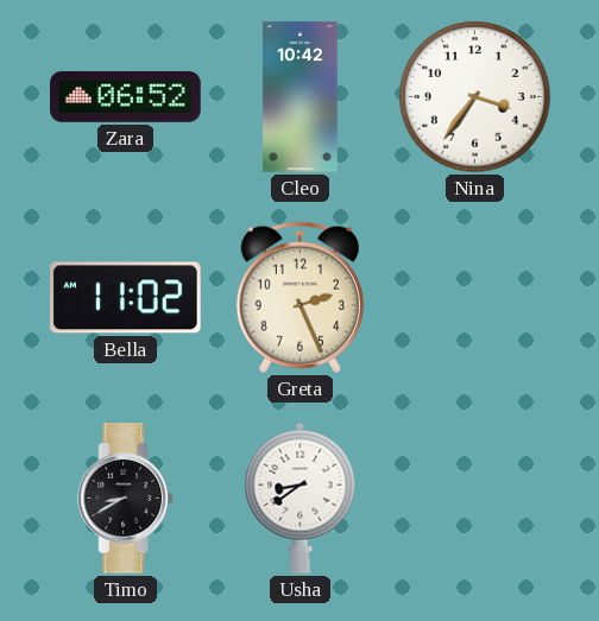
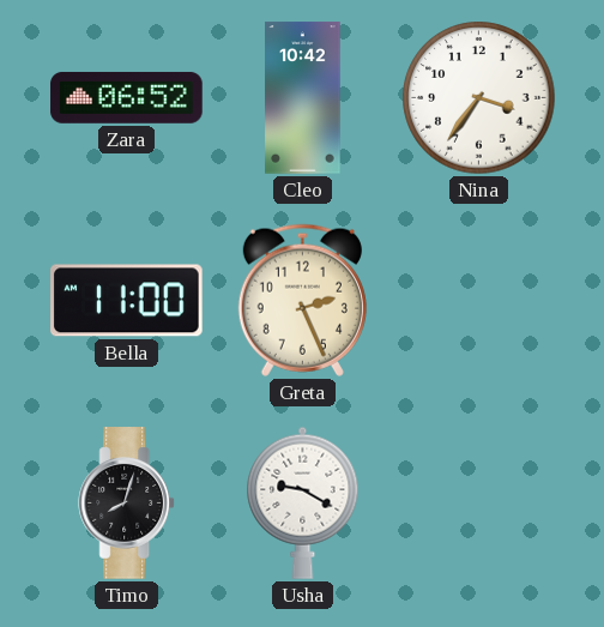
Bella: 11:02 -> 11:00 (127, 301)
Timo: 8:40 -> 8:03 (127, 504)
Usha: 8:39 -> 9:20 (303, 502)
